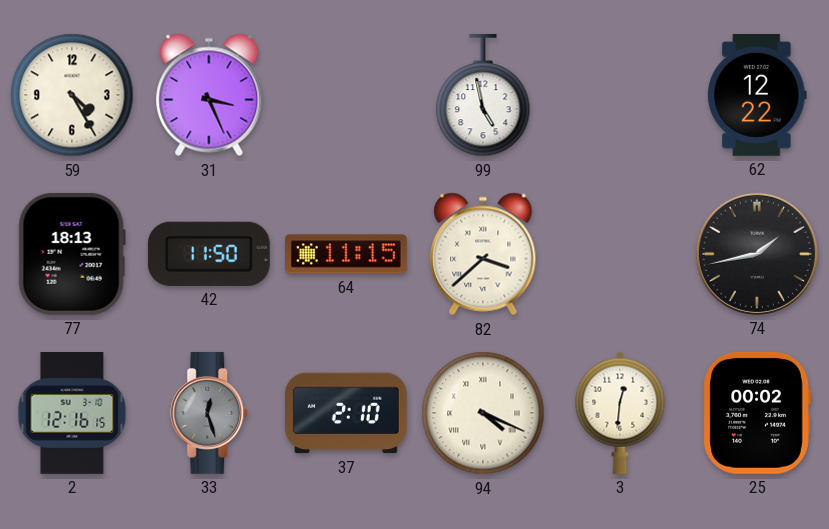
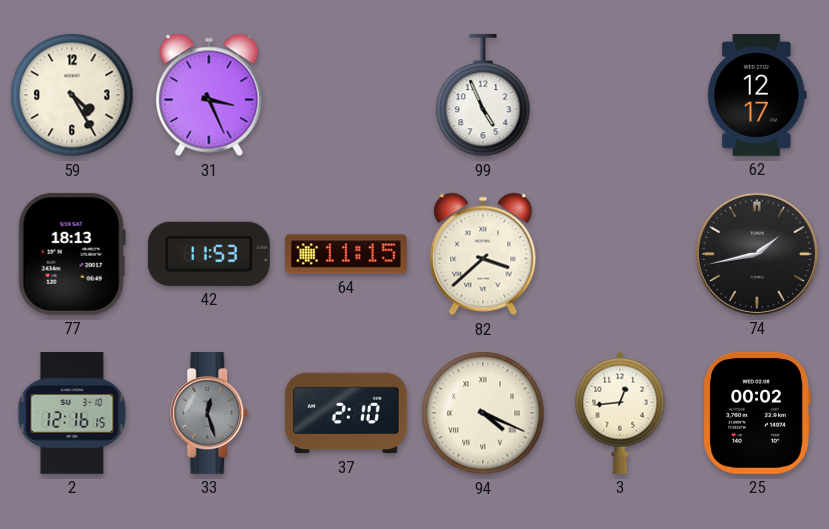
99: 4:58 -> 4:56 (483, 95)
62: 12:22 -> 12:17 (757, 96)
42: 11:50 -> 11:53 (209, 254)
3: 12:31 -> 12:44 (620, 413)
